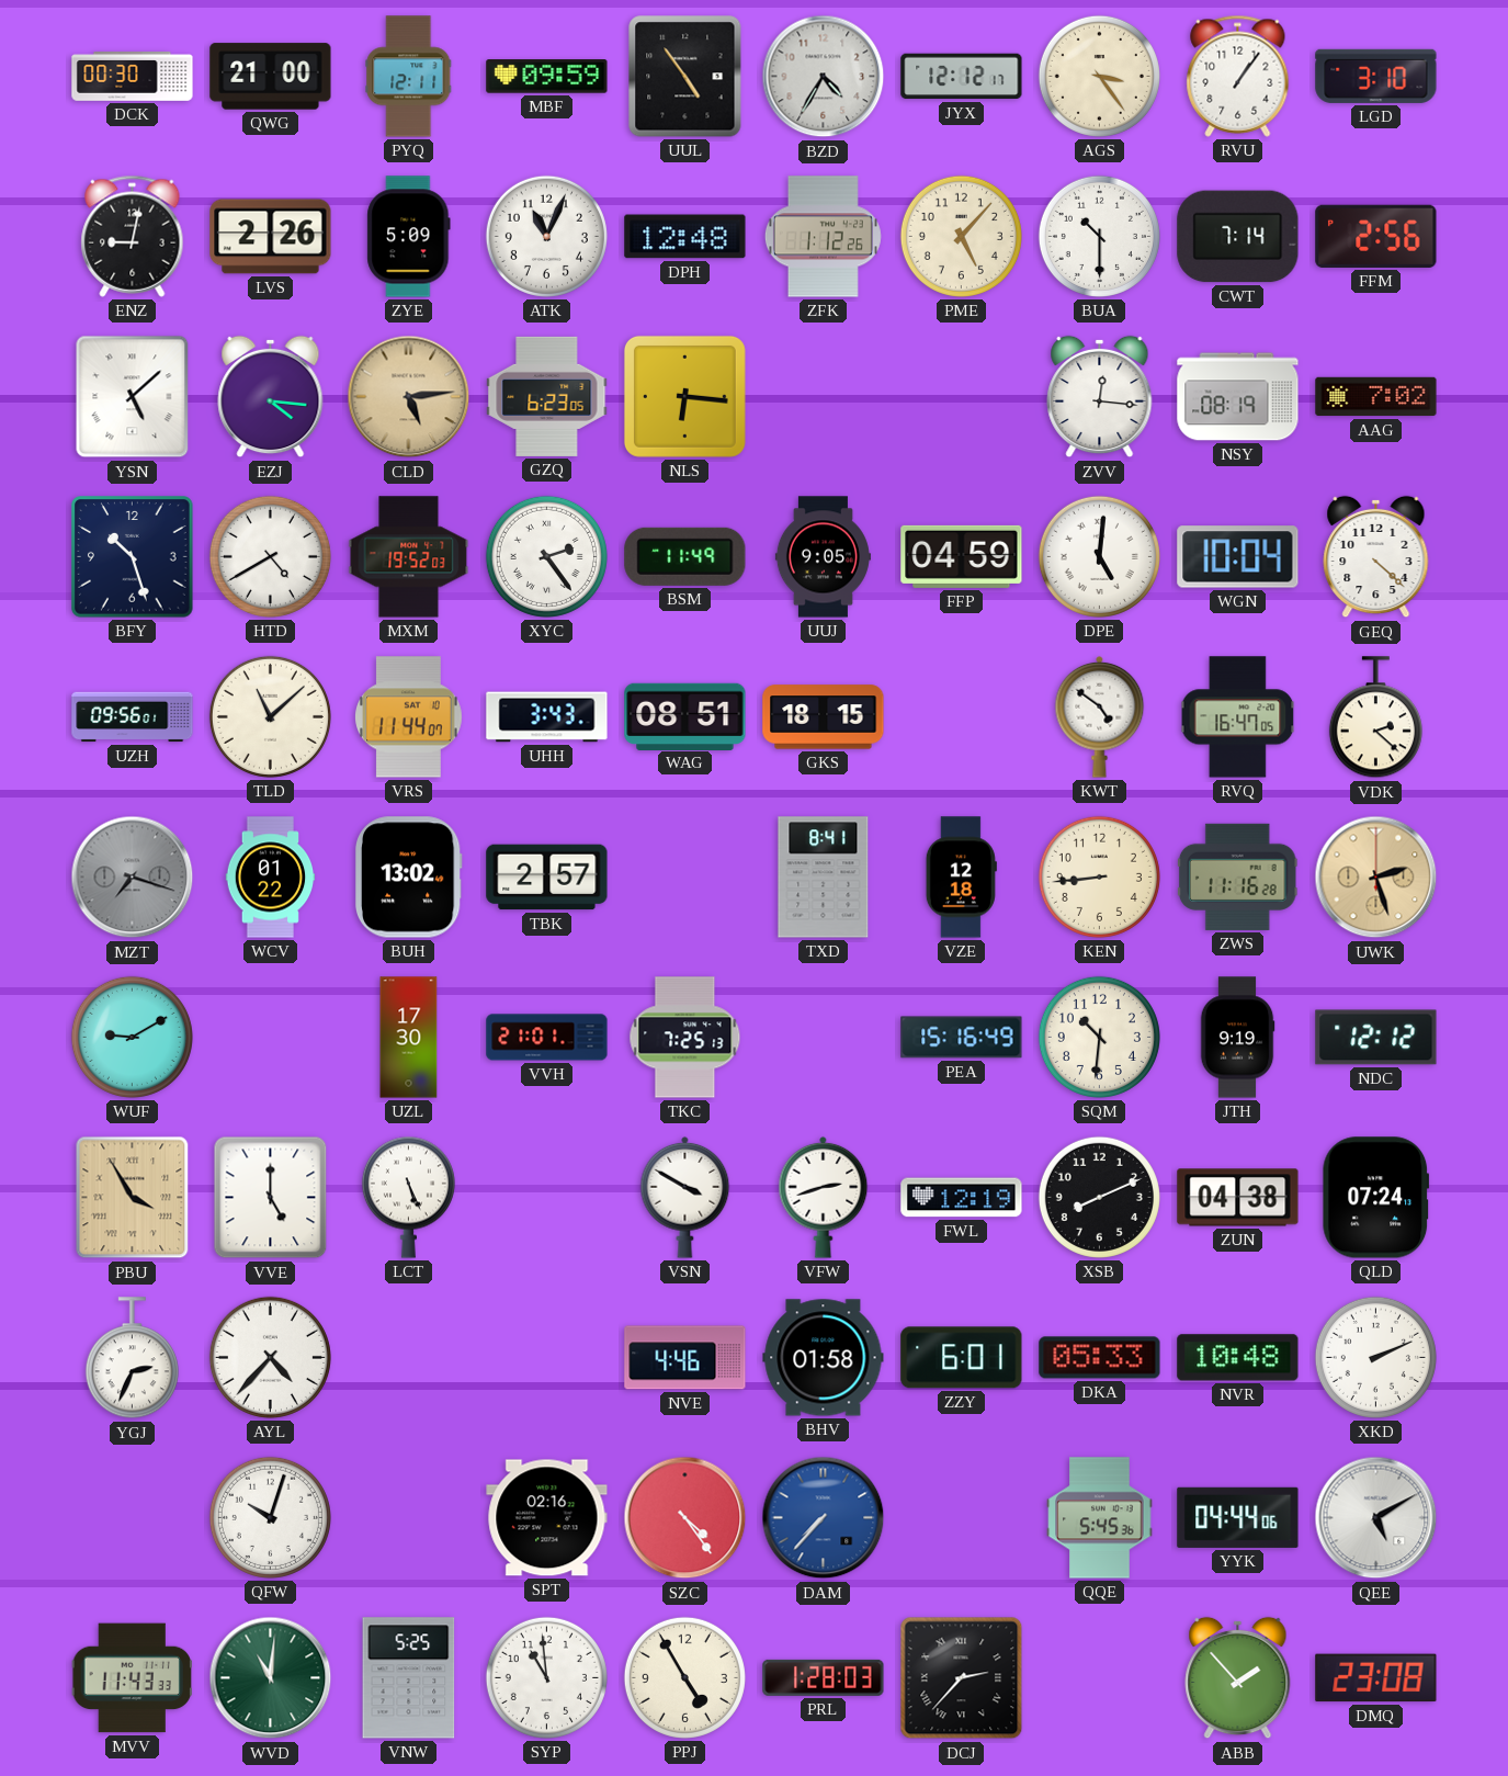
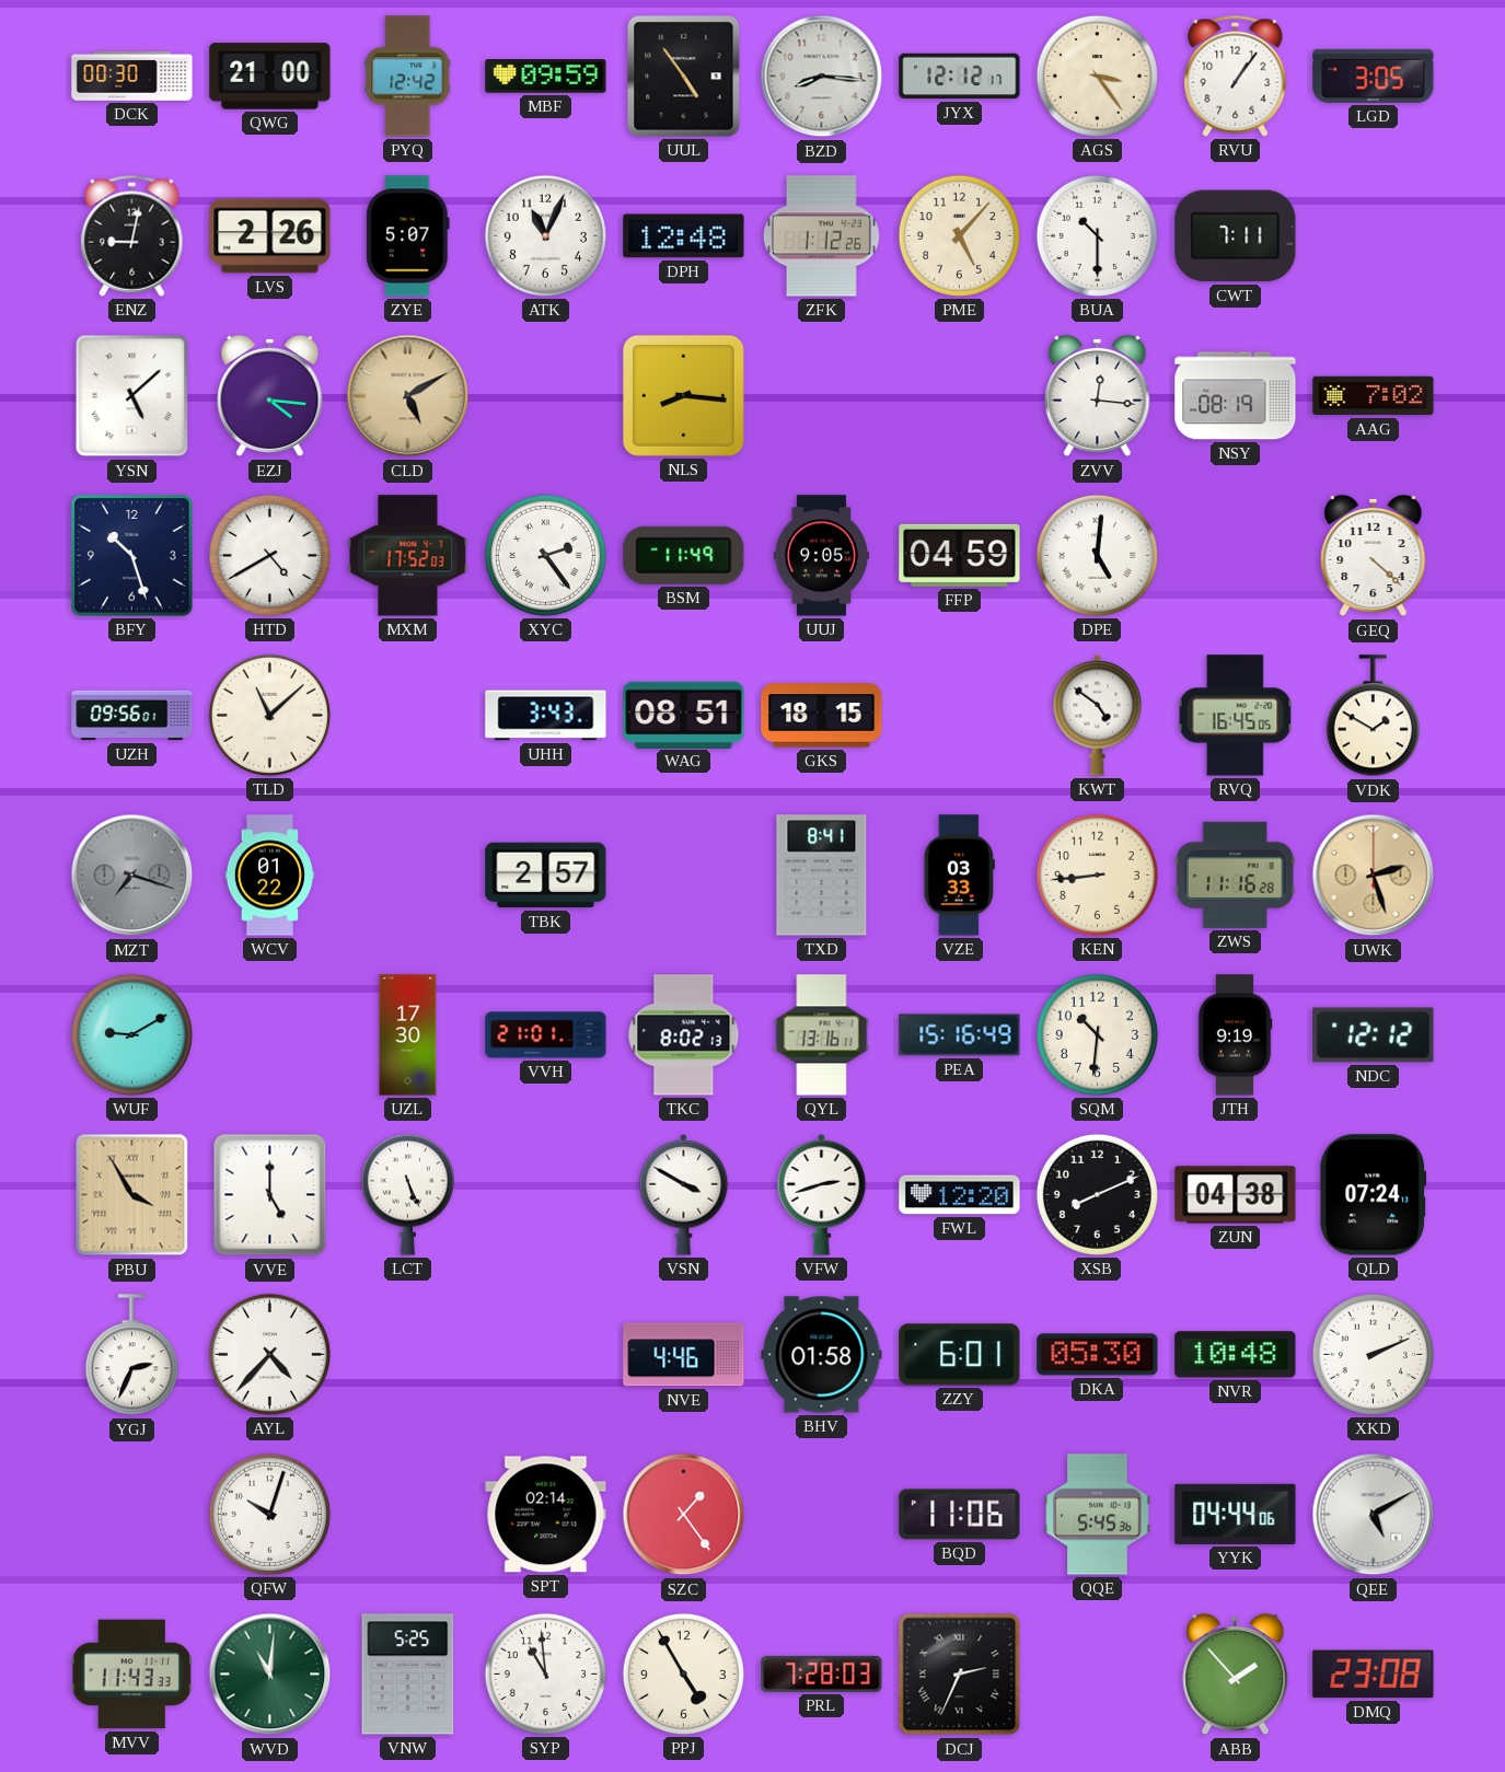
PYQ: 12:11 -> 12:42 (408, 77)
BZD: 4:35 -> 8:16 (822, 77)
LGD: 3:10 -> 3:05 (1374, 76)
ZYE: 5:09 -> 5:07 (408, 236)
CWT: 7:14 -> 7:11 (1236, 236)
FFM: 2:56 -> none (1376, 236)
CLD: 5:14 -> 5:10 (408, 396)
GZQ: 6:23 -> none (547, 396)
NLS: 6:16 -> 8:16 (683, 395)
MXM: 19:52 -> 17:52 (408, 556)
WGN: 10:04 -> none (1238, 557)
VRS: 11:44 -> none (409, 717)
RVQ: 16:47 -> 16:45 (1236, 716)
VDK: 2:22 -> 1:50 (1373, 716)
BUH: 13:02 -> none (408, 878)
VZE: 12:18 -> 03:33 (959, 876)
TKC: 7:25 -> 8:02 (684, 1035)
QYL: none -> 13:16 (822, 1035)
FWL: 12:19 -> 12:20 (960, 1195)
DKA: 05:33 -> 05:30 (1098, 1355)
SPT: 02:16 -> 02:14 (546, 1515)
SZC: 4:24 -> 1:24 (684, 1515)
DAM: 7:37 -> none (824, 1518)
BQD: none -> 11:06 (960, 1515)
PRL: 1:28 -> 7:28 (822, 1673)
DCJ: 2:37 -> 2:34 (960, 1675)
